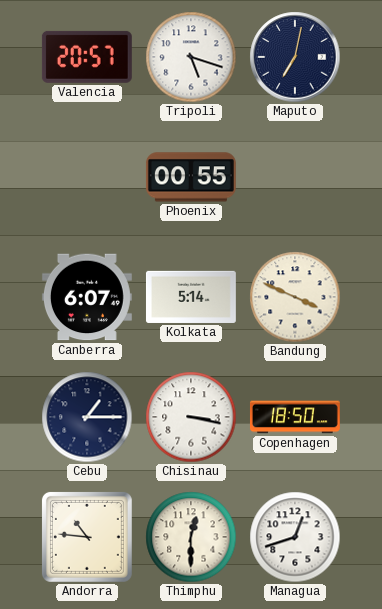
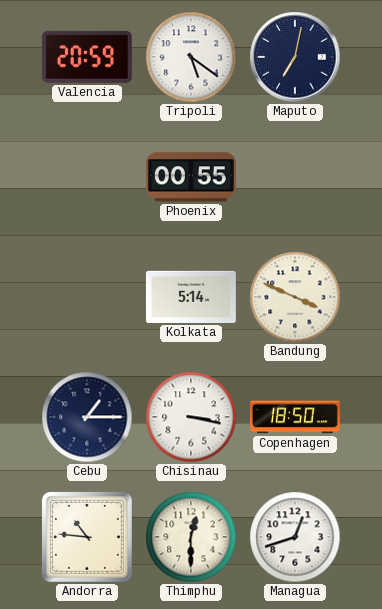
Valencia: 20:57 -> 20:59 (87, 57)
Tripoli: 5:18 -> 5:21 (191, 57)
Canberra: 6:07 -> none (87, 297)
